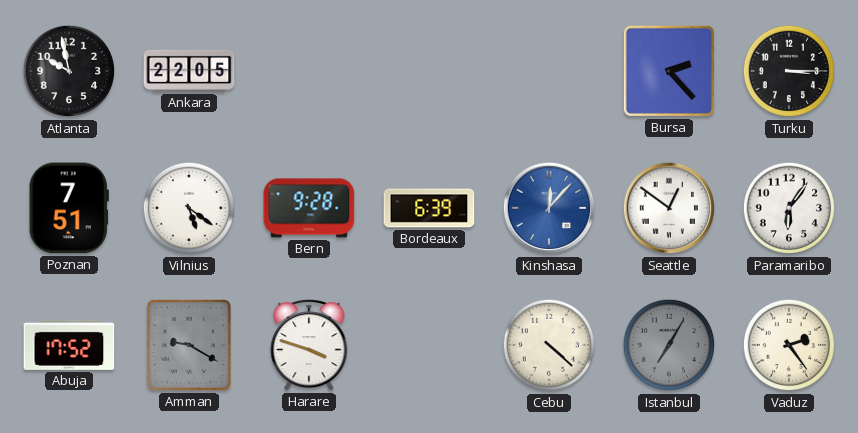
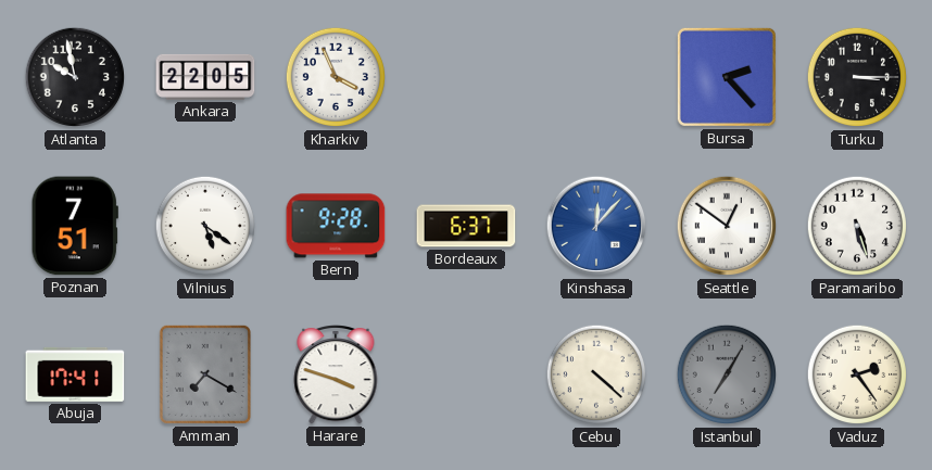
Kharkiv: none -> 3:56 (336, 77)
Bordeaux: 6:39 -> 6:37 (466, 226)
Paramaribo: 6:06 -> 5:27 (857, 226)
Abuja: 17:52 -> 17:41 (75, 374)
Amman: 9:20 -> 7:20 (205, 374)
